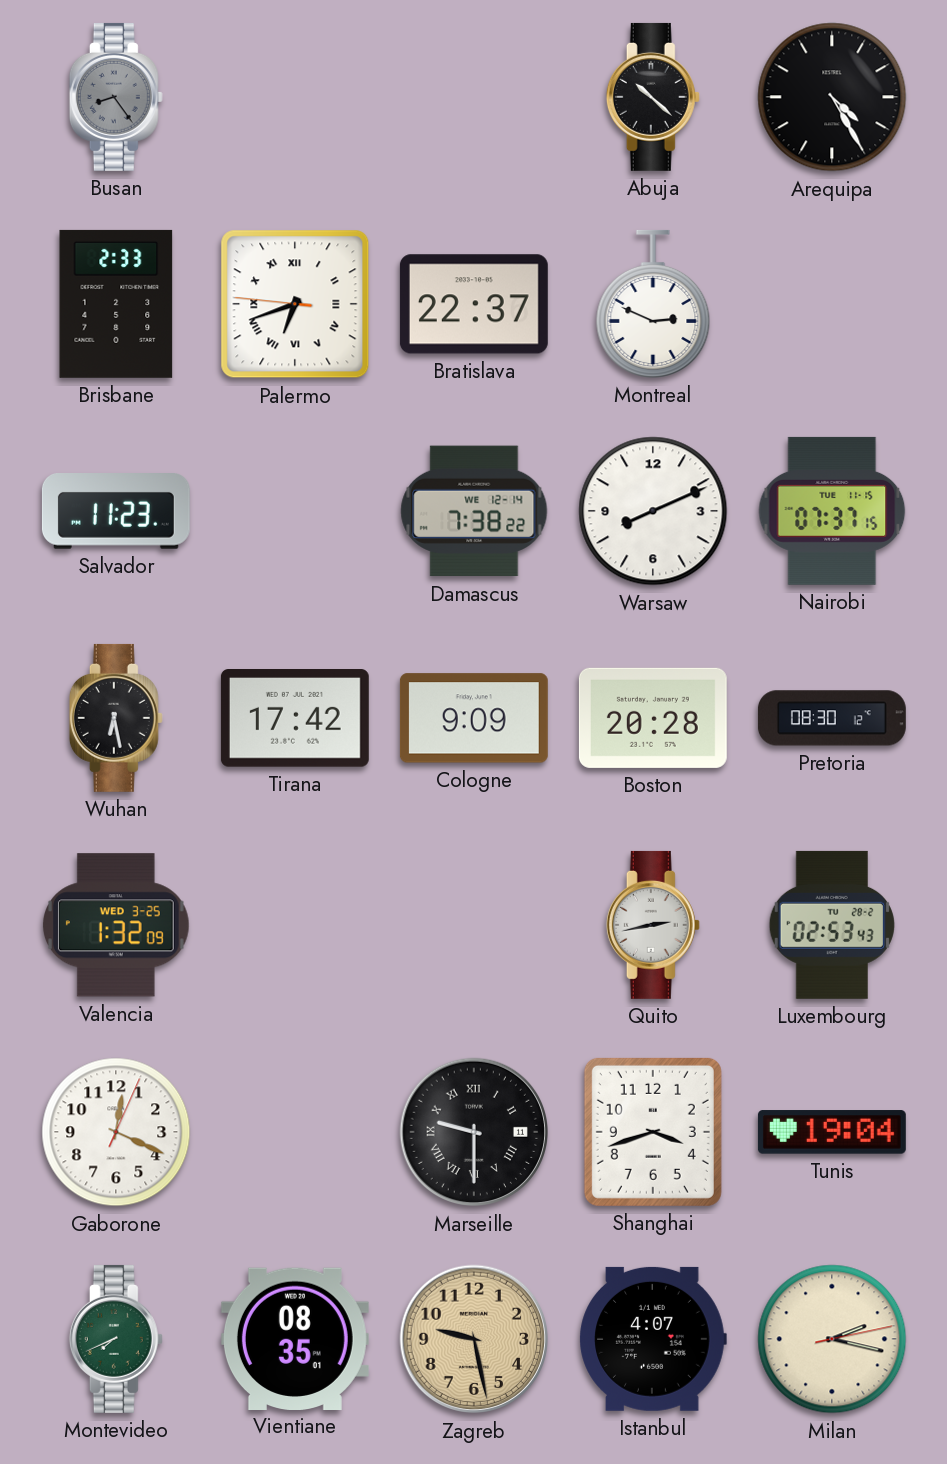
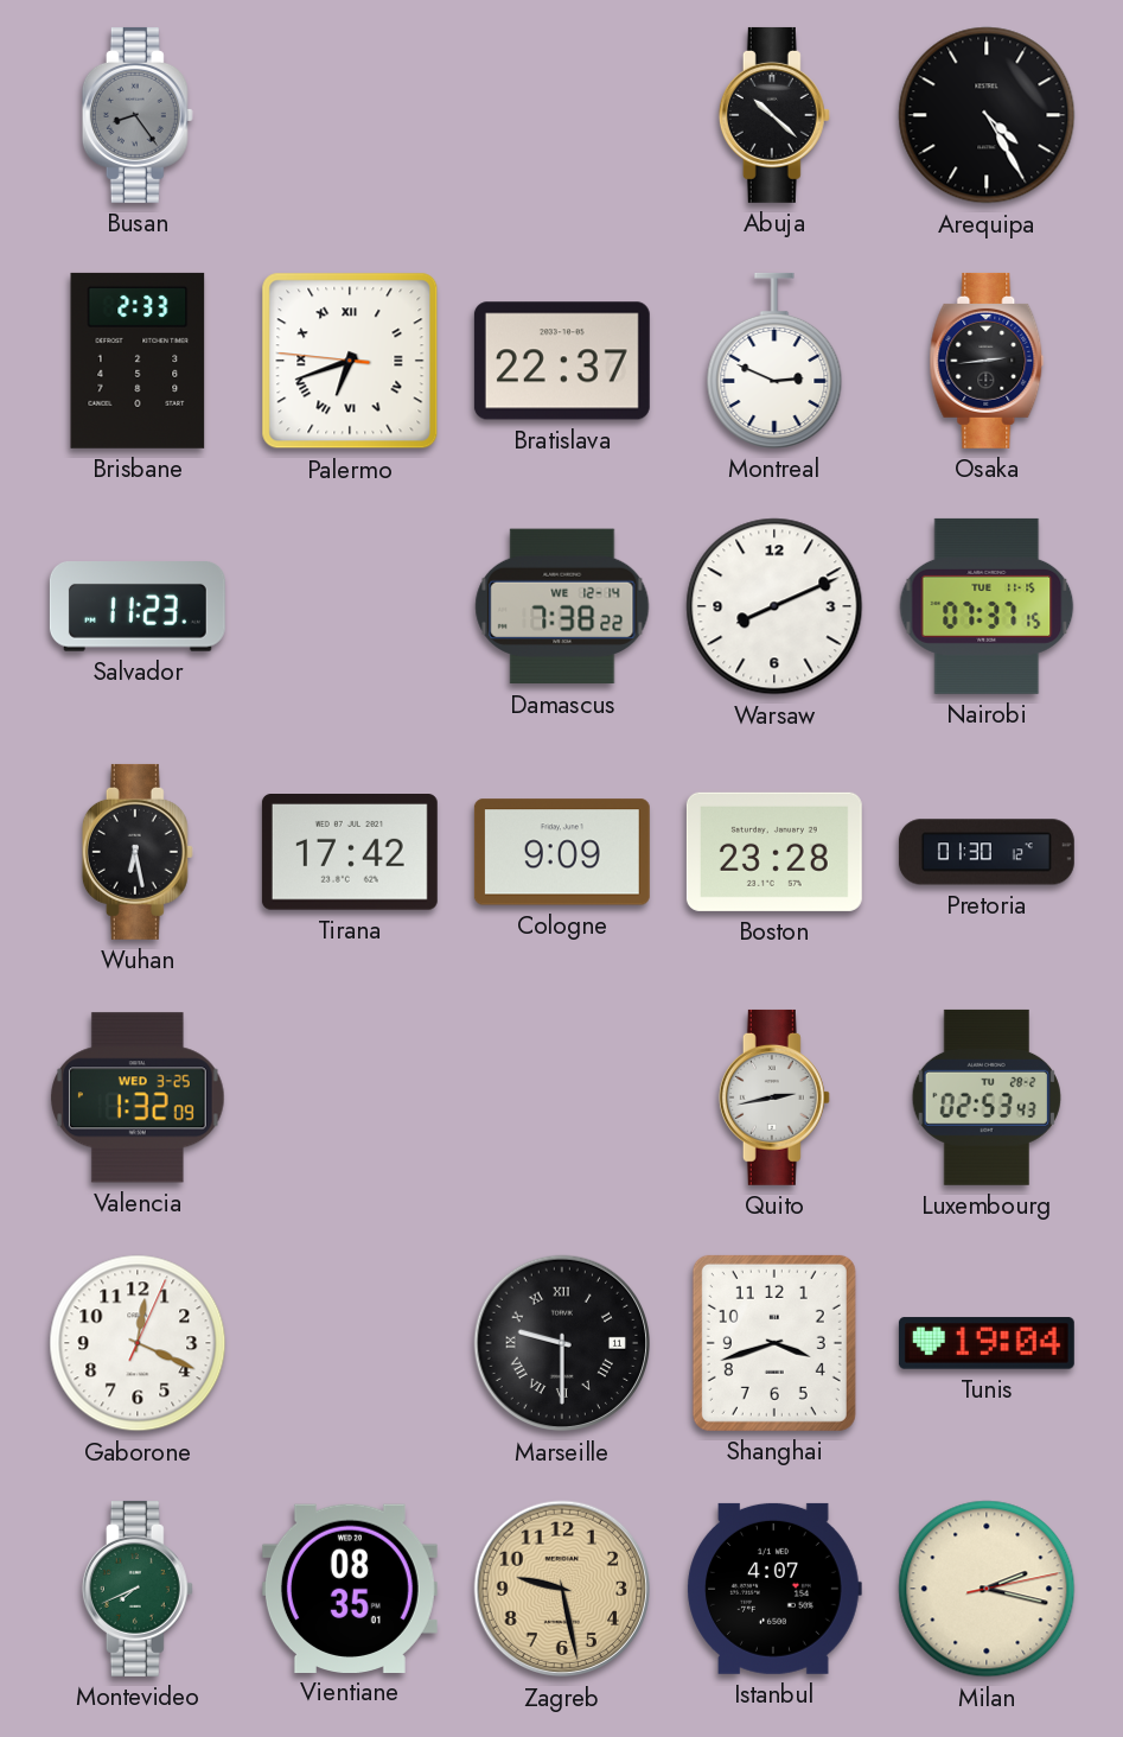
Osaka: none -> 2:44 (987, 361)
Boston: 20:28 -> 23:28 (774, 852)
Pretoria: 08:30 -> 01:30 (987, 852)
